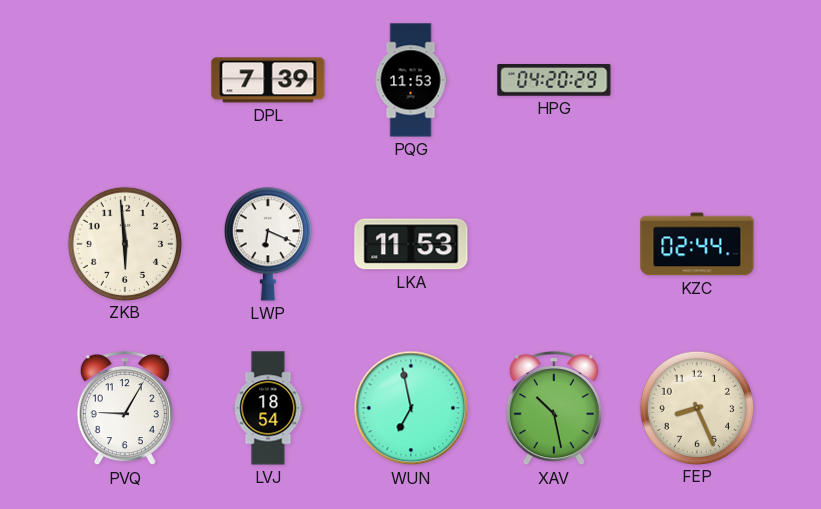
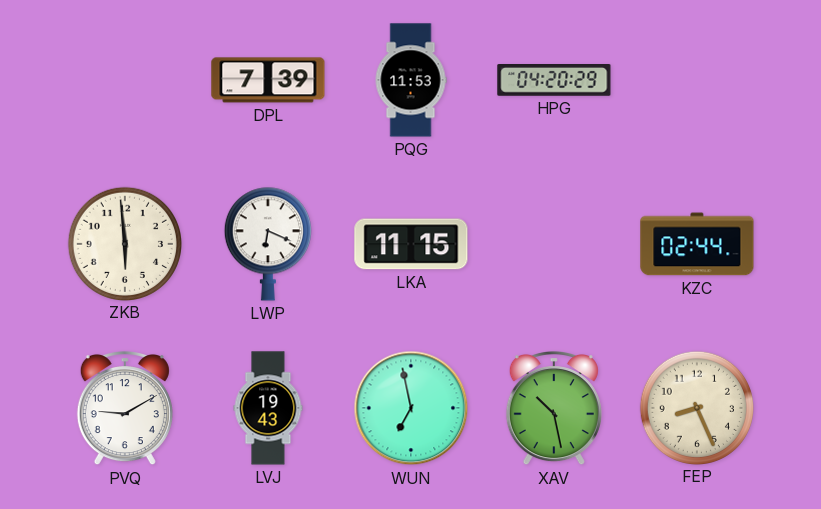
LKA: 11:53 -> 11:15 (411, 244)
PVQ: 9:05 -> 9:10 (125, 408)
LVJ: 18:54 -> 19:43 (268, 408)
